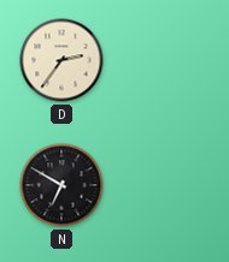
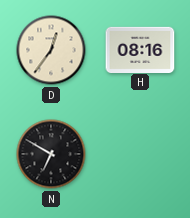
D: 2:36 -> 12:36 (51, 50)
H: none -> 08:16 (140, 49)
